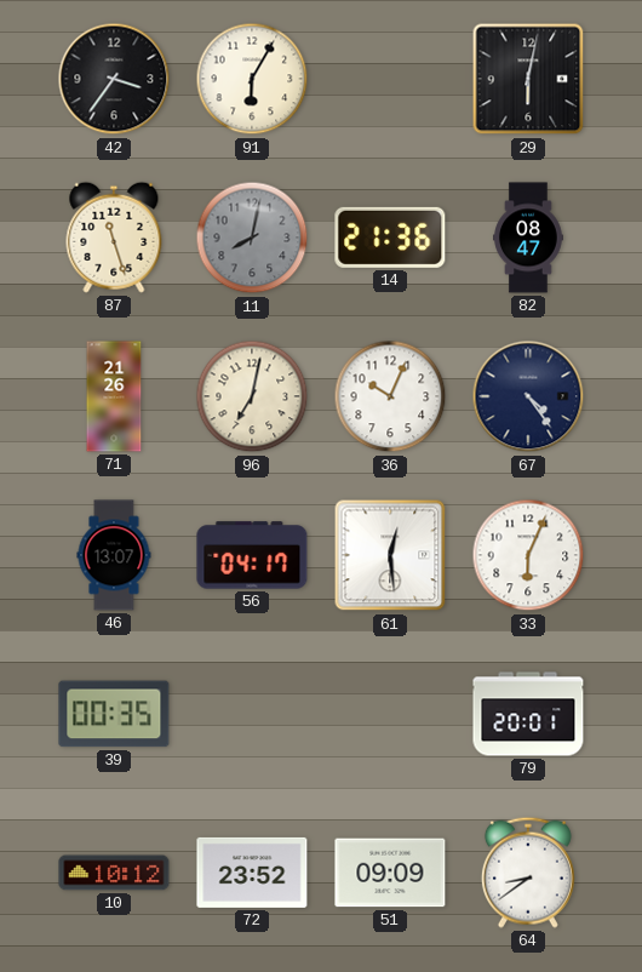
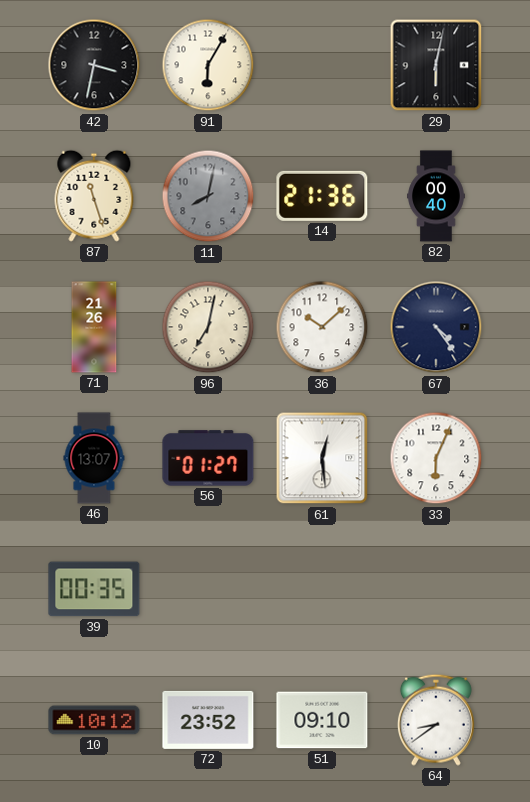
42: 3:36 -> 3:32 (94, 65)
82: 08:47 -> 00:40 (437, 196)
36: 10:04 -> 10:08 (322, 327)
56: 04:17 -> 01:27 (208, 458)
79: 20:01 -> none (528, 714)
51: 09:09 -> 09:10 (322, 720)
